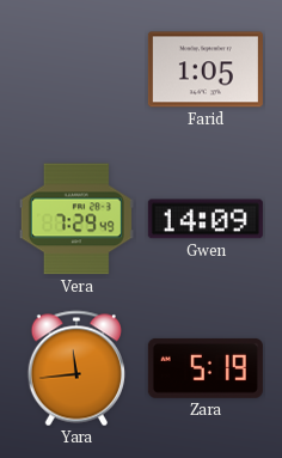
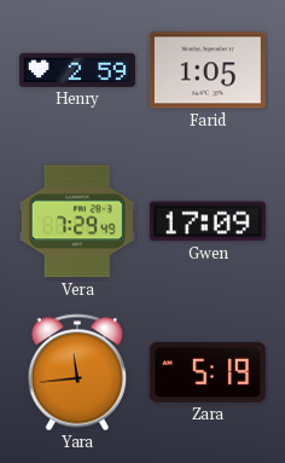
Henry: none -> 2:59 (77, 70)
Gwen: 14:09 -> 17:09 (208, 221)
